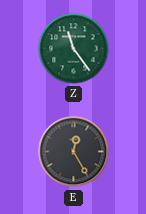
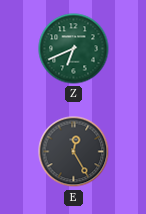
Z: 11:24 -> 6:41 (74, 49)
